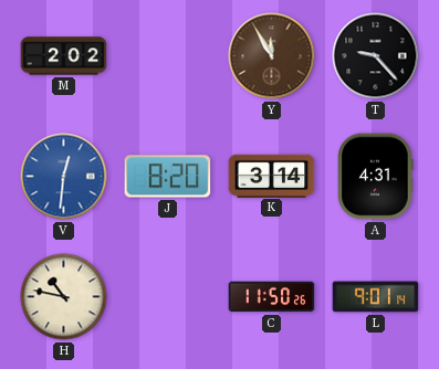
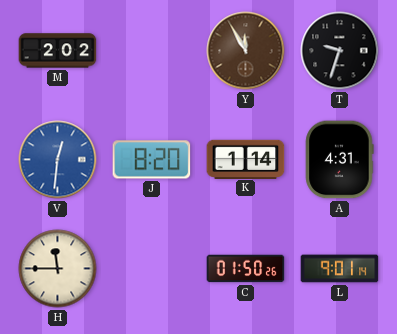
T: 9:23 -> 9:33 (340, 51)
K: 3:14 -> 1:14 (246, 159)
H: 10:47 -> 11:45 (58, 269)
C: 11:50 -> 01:50 (246, 269)
